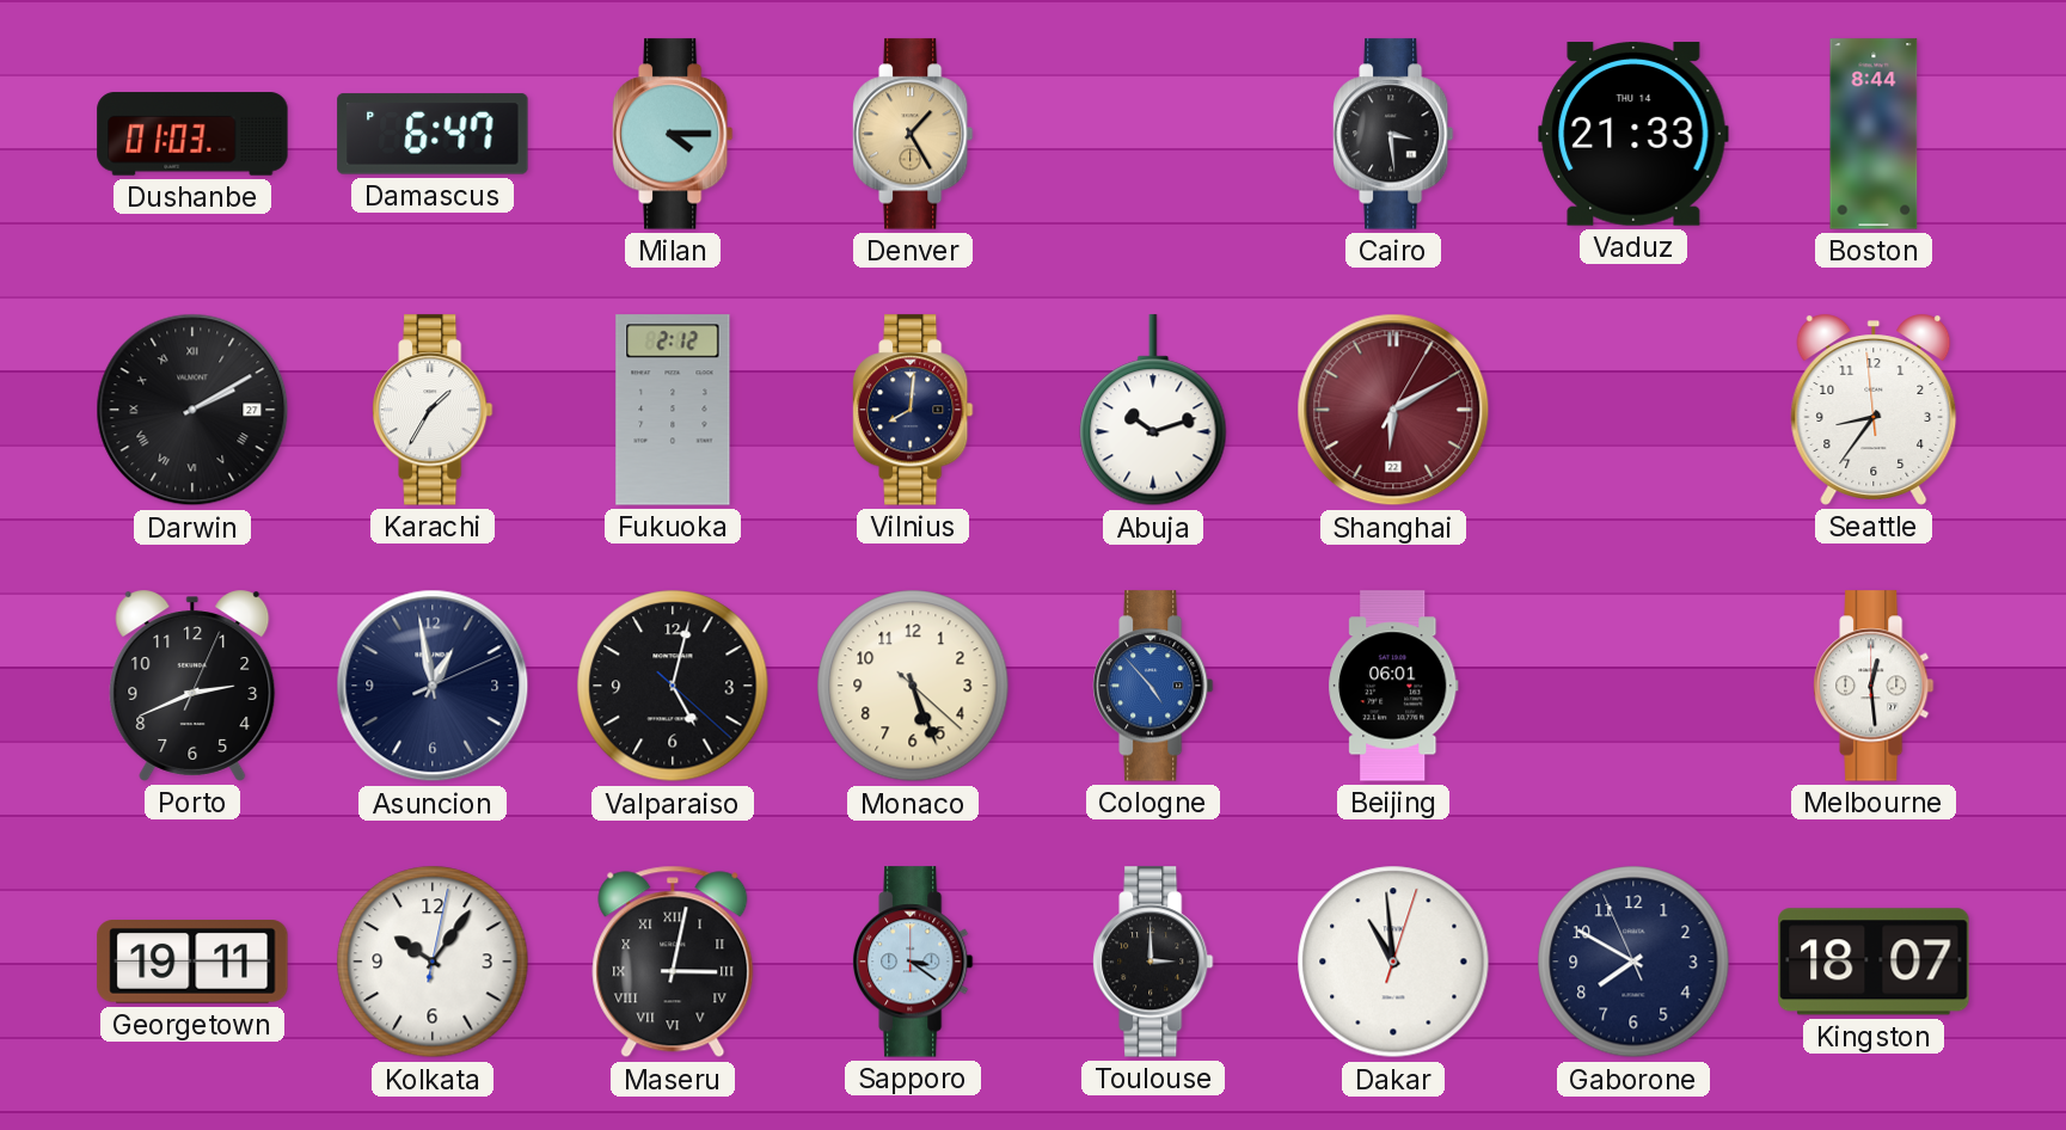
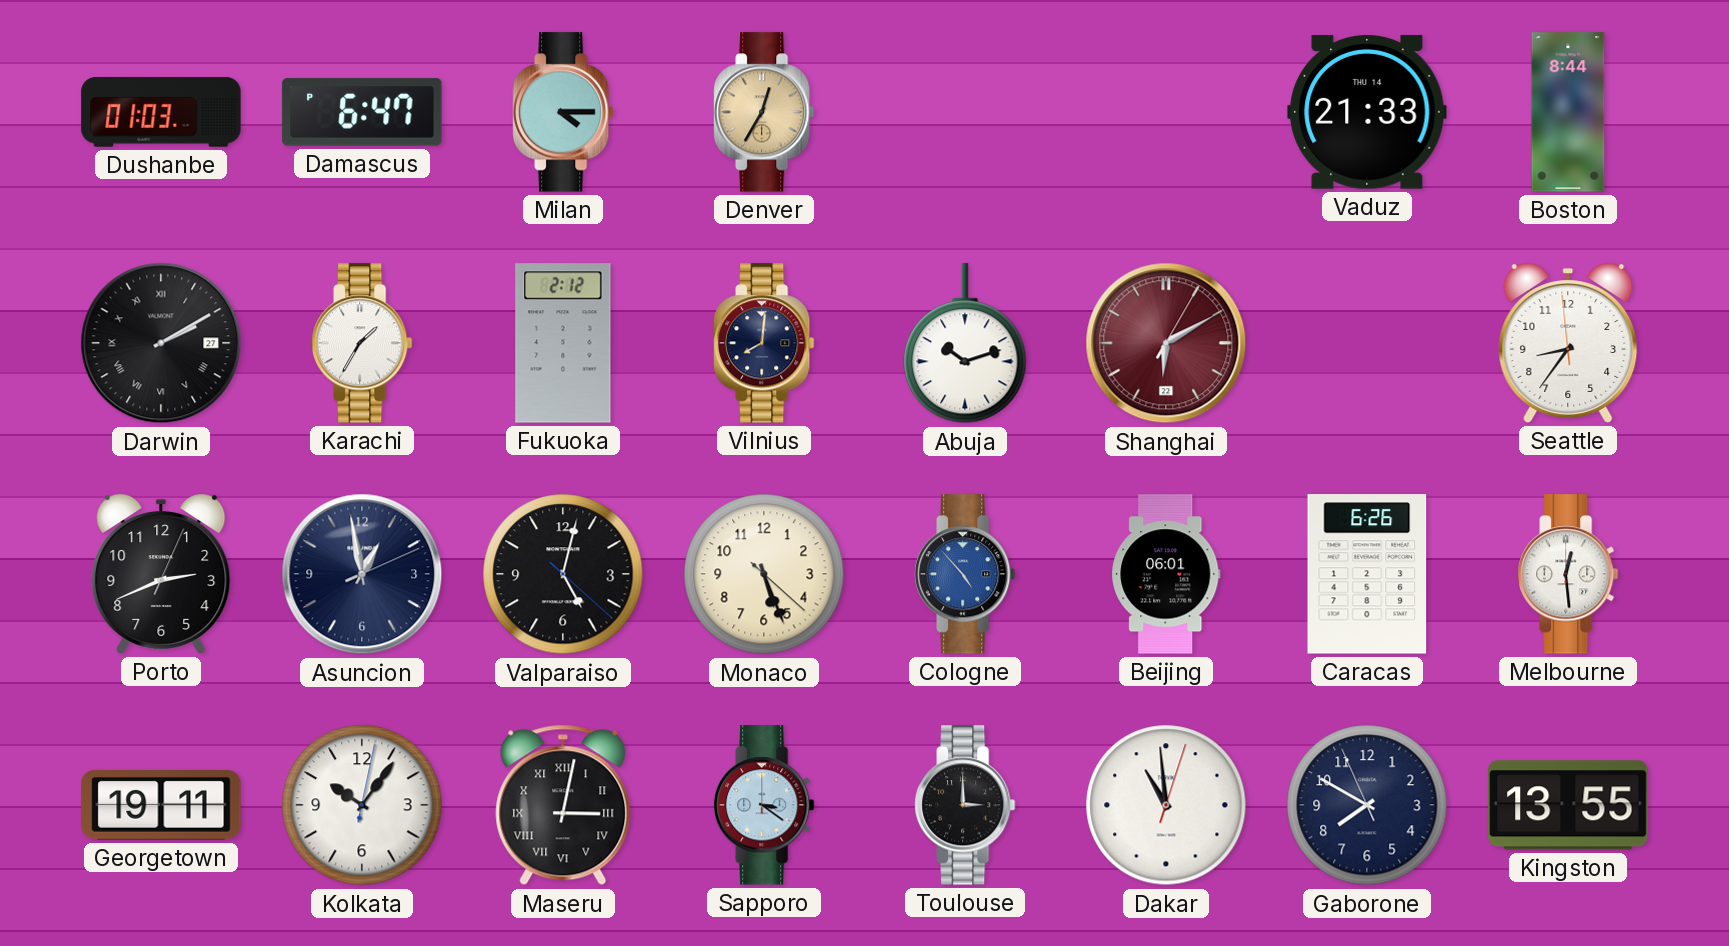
Denver: 1:25 -> 12:35 (764, 112)
Cairo: 3:29 -> none (1393, 134)
Caracas: none -> 6:26 (1367, 574)
Kingston: 18:07 -> 13:55 (1568, 805)
